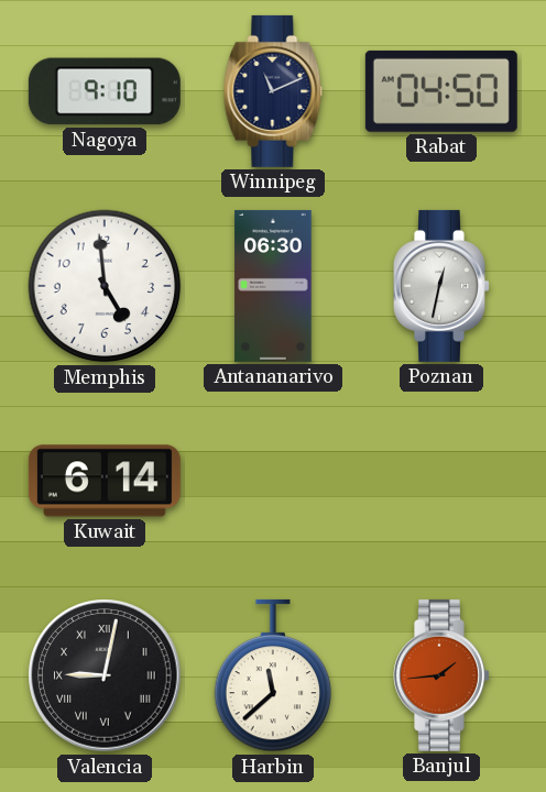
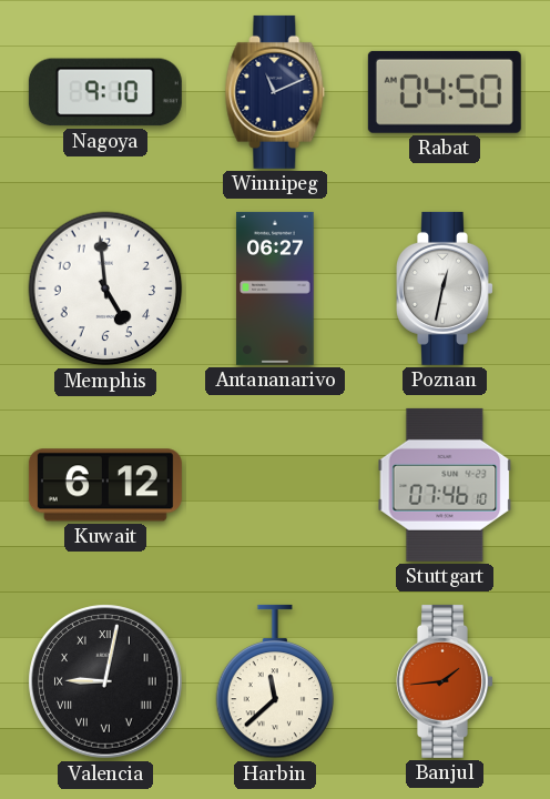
Antananarivo: 06:30 -> 06:27 (275, 289)
Kuwait: 6:14 -> 6:12 (105, 485)
Stuttgart: none -> 07:46 (445, 485)
